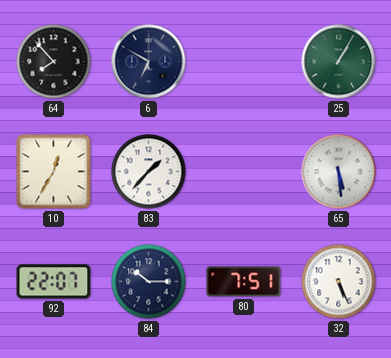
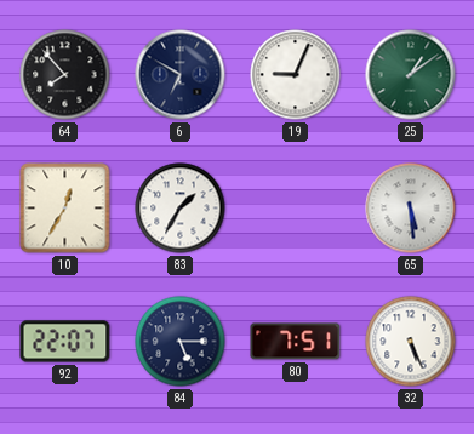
19: none -> 9:04 (296, 75)
25: 1:05 -> 1:09 (411, 75)
83: 1:37 -> 1:35 (181, 209)
84: 10:15 -> 5:15 (181, 342)
